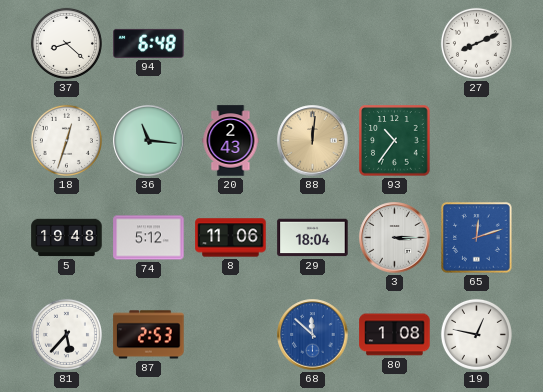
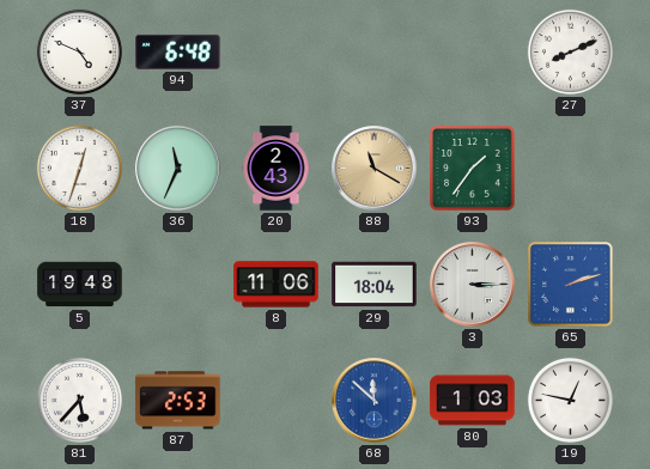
37: 8:22 -> 4:49 (79, 51)
36: 11:16 -> 11:34 (178, 169)
88: 12:01 -> 11:20 (375, 169)
93: 10:36 -> 1:36 (473, 169)
74: 5:12 -> none (149, 238)
65: 12:12 -> 2:12 (571, 285)
80: 1:08 -> 1:03 (473, 401)
